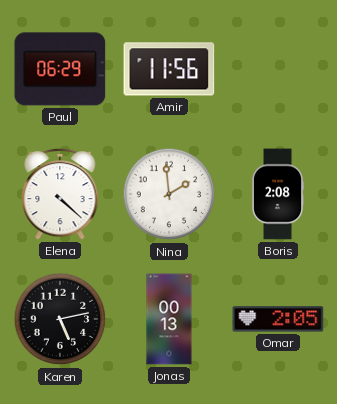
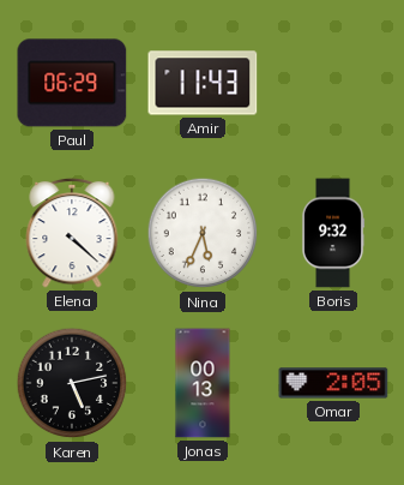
Amir: 11:56 -> 11:43 (203, 83)
Nina: 1:59 -> 5:34 (203, 233)
Boris: 2:08 -> 9:32 (333, 233)
